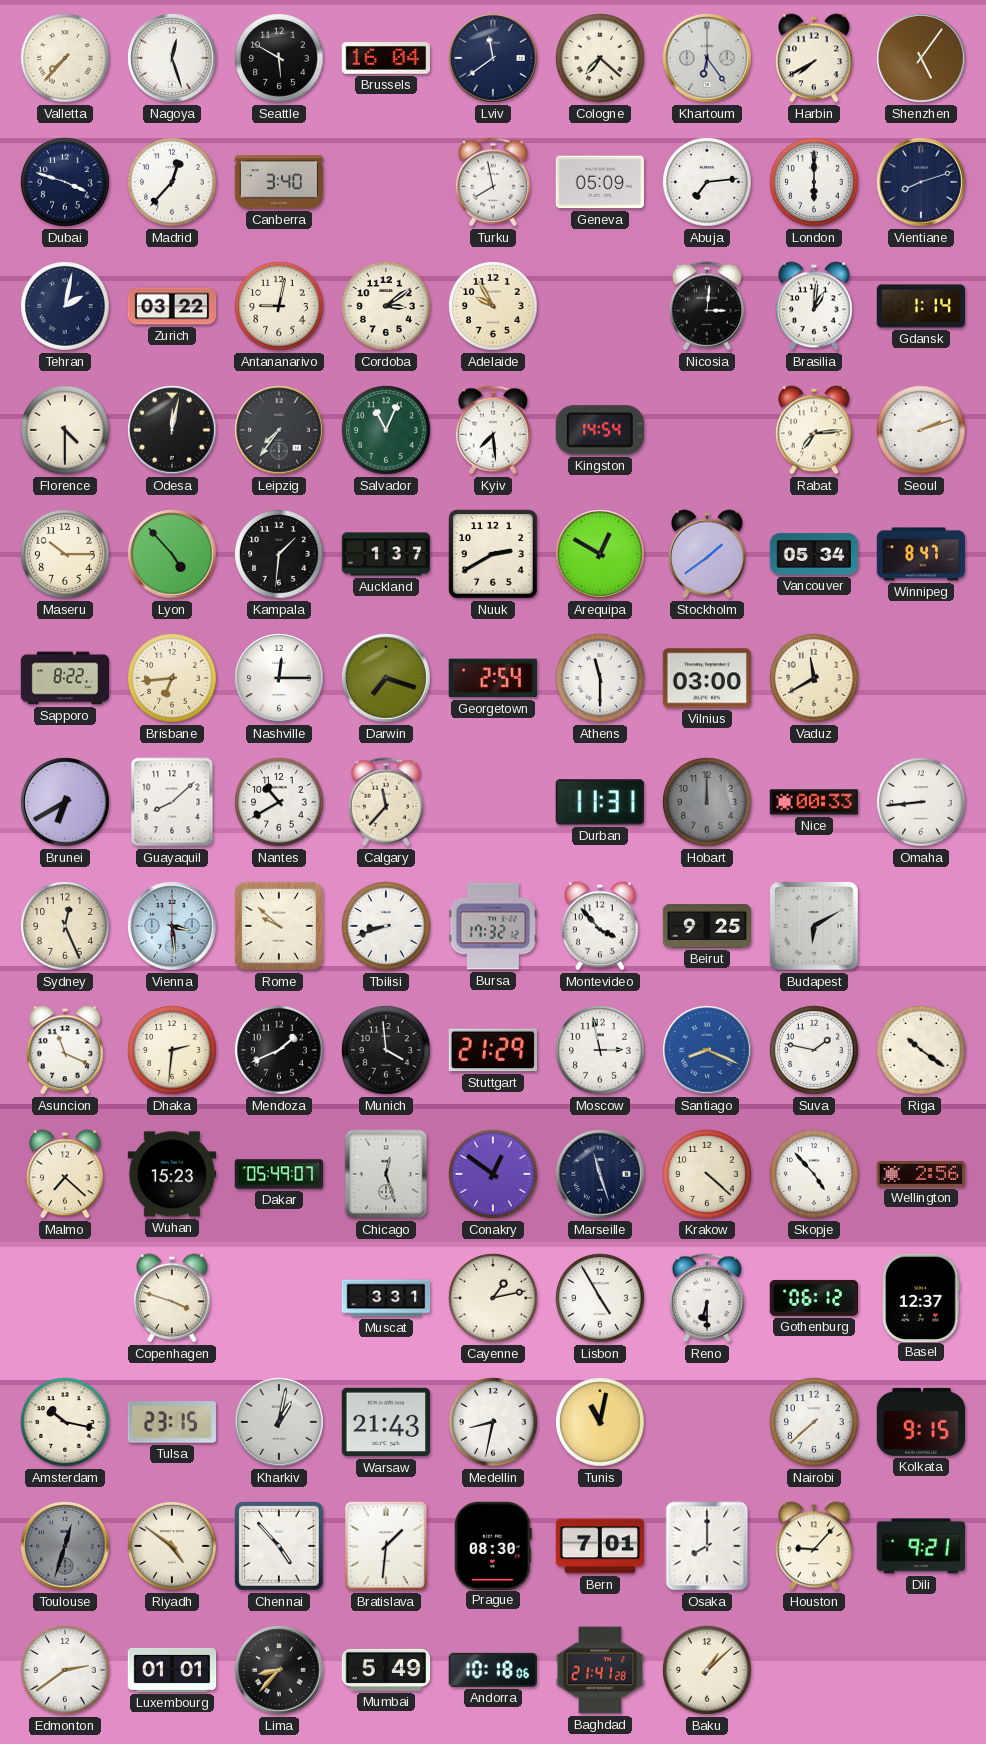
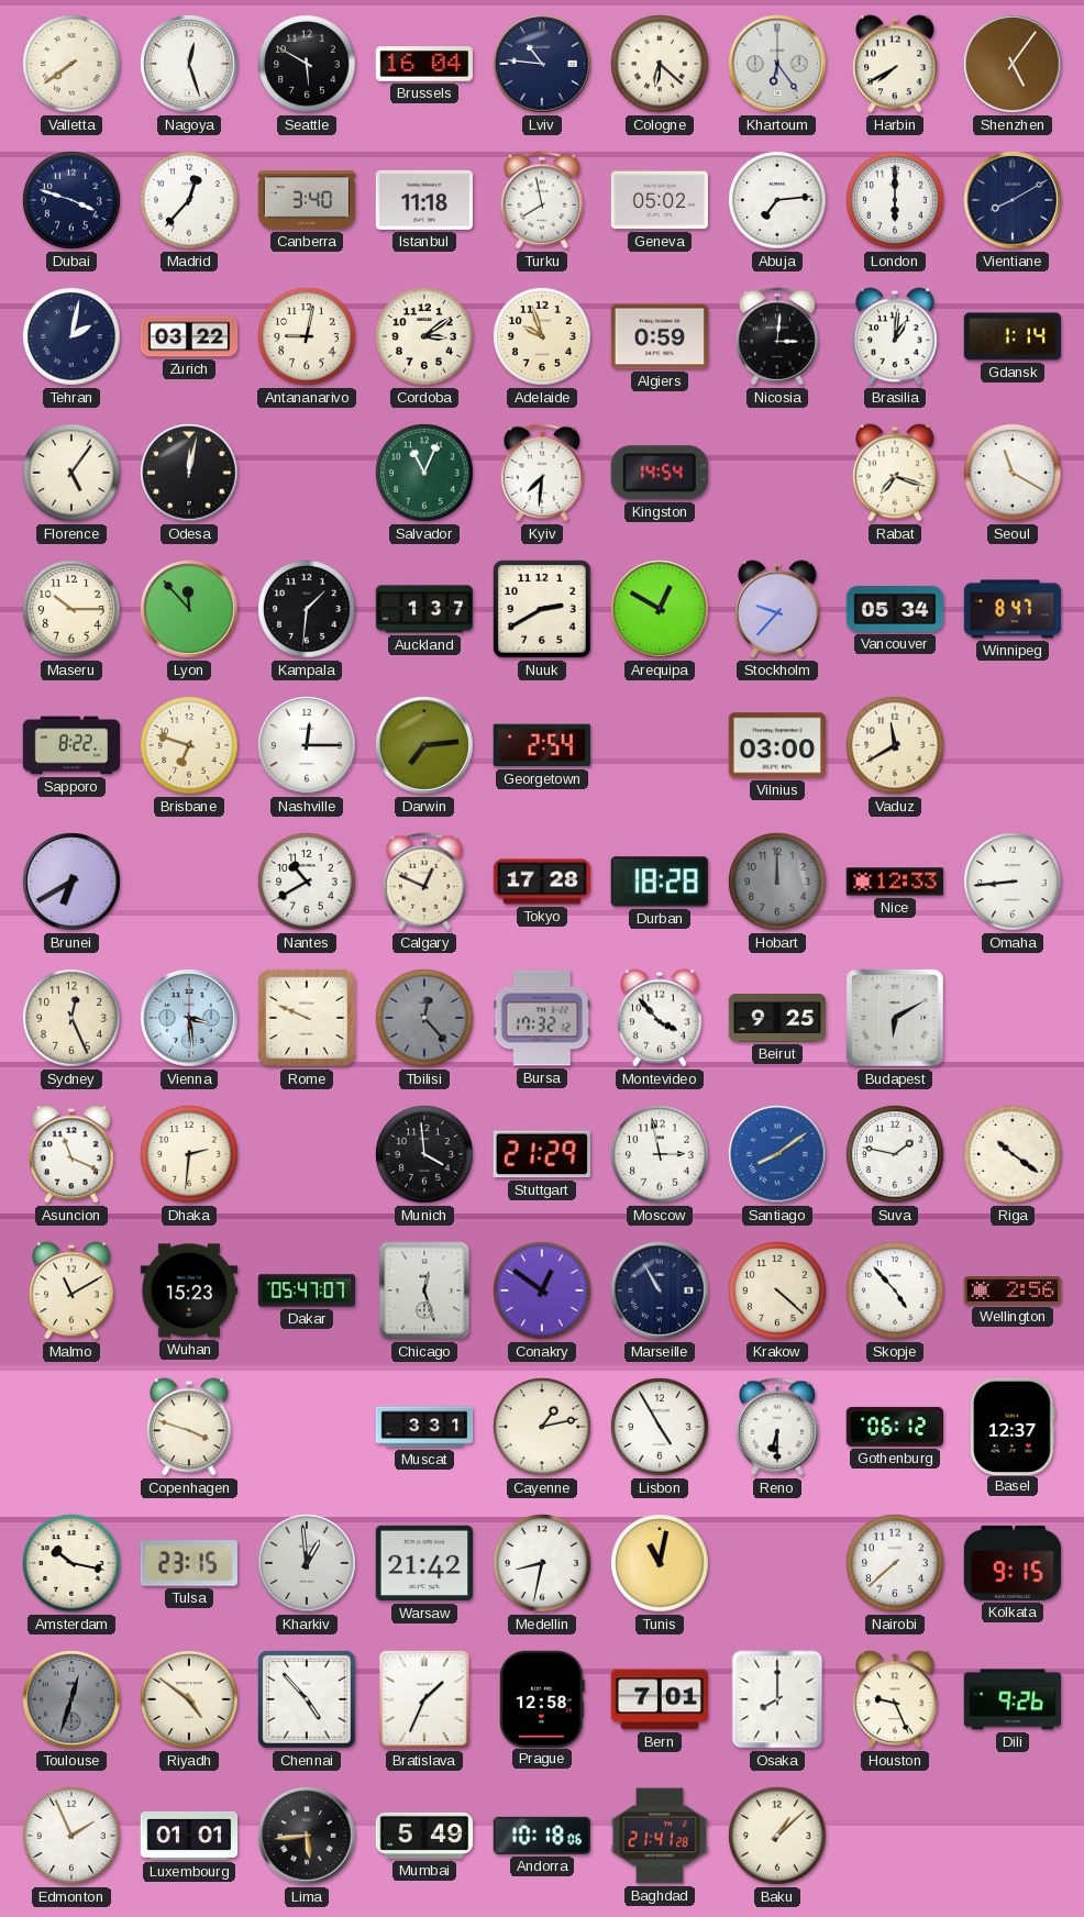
Valletta: 7:37 -> 7:39 (71, 64)
Lviv: 11:39 -> 10:46 (542, 64)
Cologne: 7:22 -> 6:22 (660, 64)
Istanbul: none -> 11:18 (423, 200)
Geneva: 05:09 -> 05:02 (659, 200)
Vientiane: 8:12 -> 8:10 (1013, 200)
Adelaide: 9:55 -> 9:57 (542, 336)
Algiers: none -> 0:59 (660, 336)
Florence: 4:30 -> 5:06 (71, 473)
Leipzig: 7:36 -> none (279, 430)
Kyiv: 7:29 -> 7:31 (542, 473)
Rabat: 7:14 -> 7:18 (895, 473)
Seoul: 2:12 -> 11:20 (1013, 473)
Lyon: 4:53 -> 11:53 (189, 609)
Stockholm: 1:39 -> 9:37 (777, 609)
Brisbane: 6:44 -> 6:48 (189, 745)
Darwin: 7:18 -> 7:14 (424, 745)
Athens: 11:30 -> none (600, 678)
Guayaquil: 8:08 -> none (172, 802)
Calgary: 11:37 -> 12:49 (424, 882)
Tokyo: none -> 17:28 (542, 882)
Durban: 11:31 -> 18:28 (660, 882)
Nice: 00:33 -> 12:33 (895, 882)
Rome: 9:52 -> 9:49 (307, 1018)
Tbilisi: 8:42 -> 12:23 (424, 1018)
Tbilisi dial: white -> grey (424, 1018)
Mendoza: 1:41 -> none (279, 1050)
Santiago: 8:19 -> 8:09 (777, 1154)
Malmo: 7:22 -> 11:10 (71, 1290)
Dakar: 05:49 -> 05:47 (307, 1290)
Marseille: 11:27 -> 10:55 (660, 1290)
Kharkiv: 1:02 -> 12:59 (307, 1563)
Warsaw: 21:43 -> 21:42 (423, 1563)
Bratislava: 1:31 -> 1:34 (424, 1699)
Prague: 08:30 -> 12:58 (542, 1698)
Houston: 9:07 -> 9:26 (895, 1699)
Dili: 9:21 -> 9:26 (1011, 1699)
Edmonton: 2:39 -> 1:56 (71, 1836)
Lima: 8:37 -> 5:44 (307, 1836)
